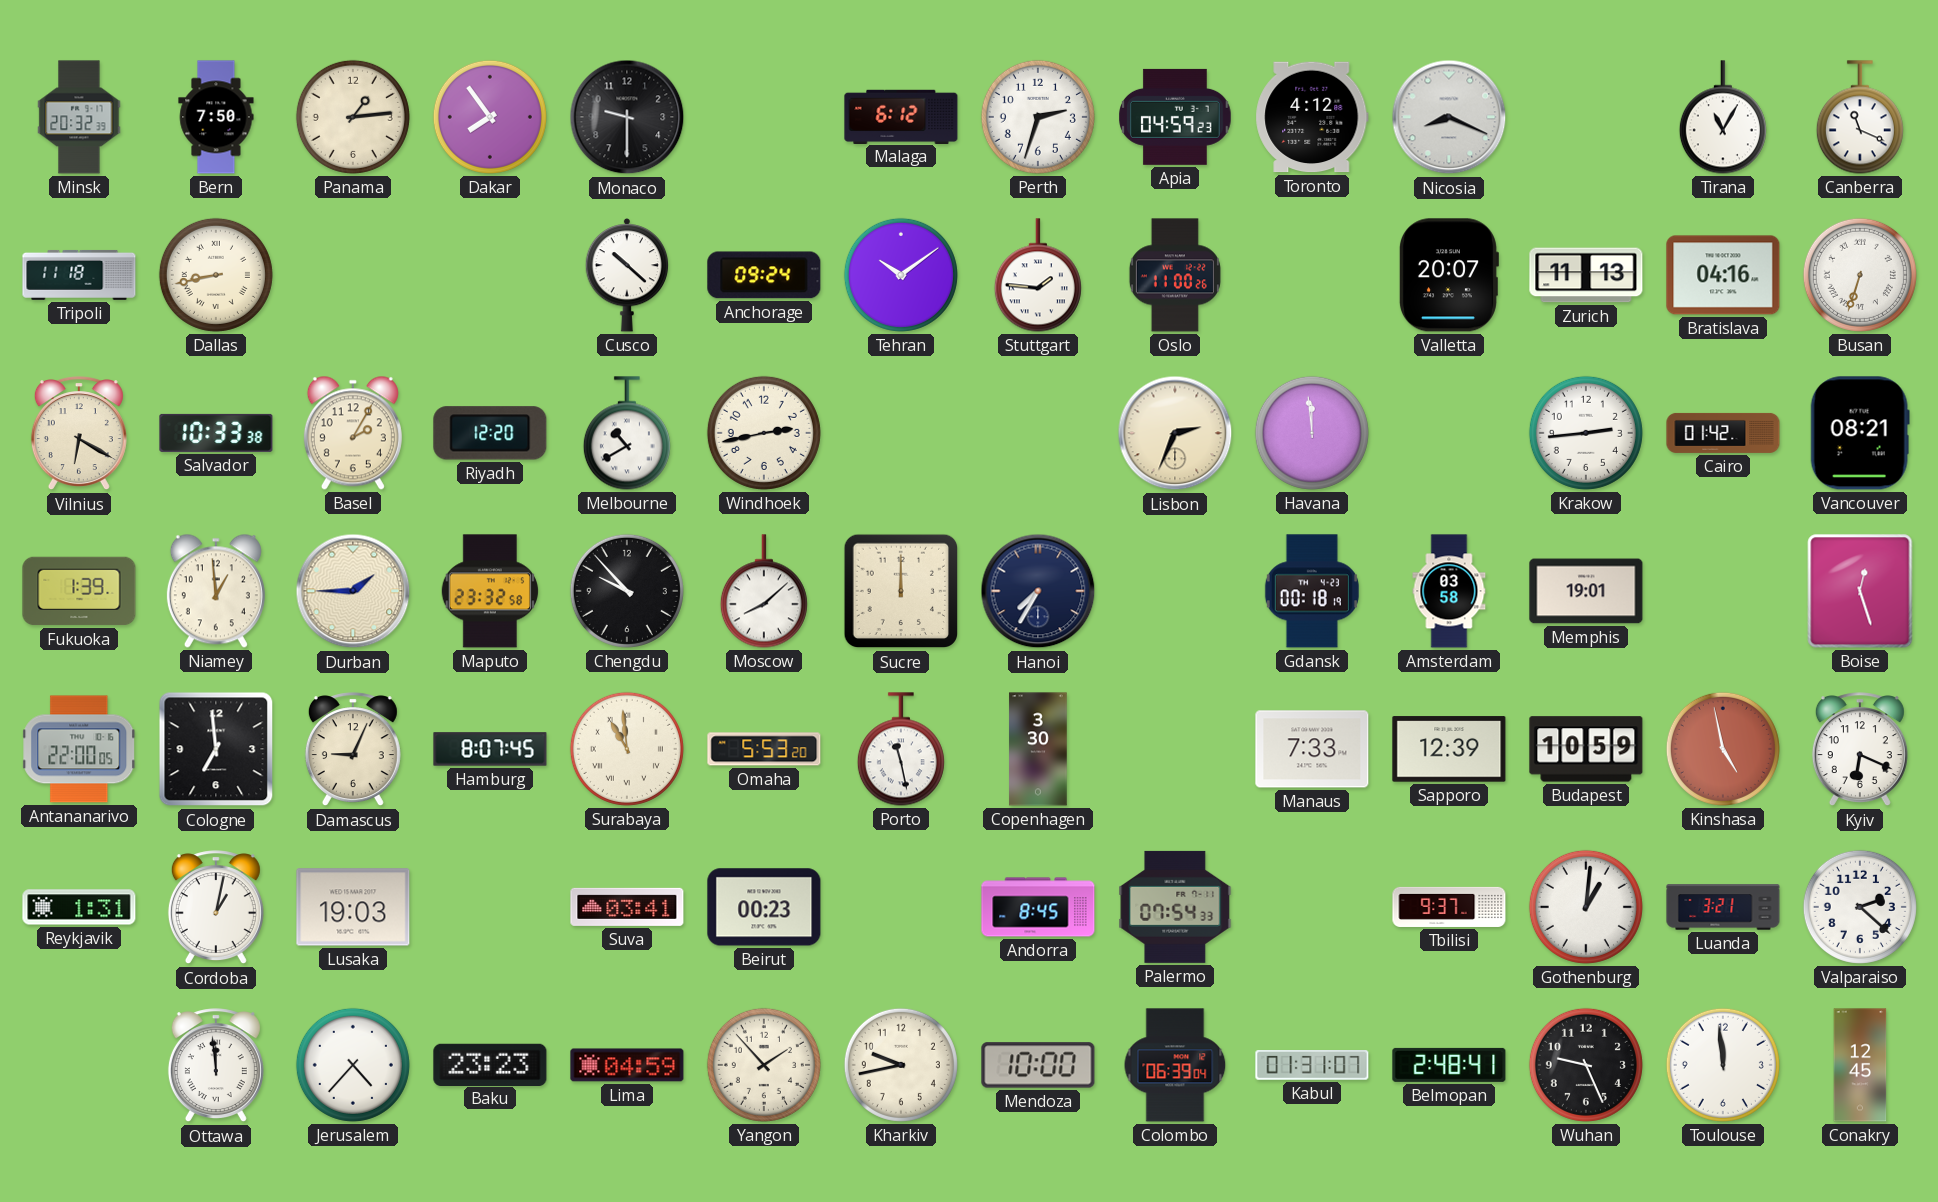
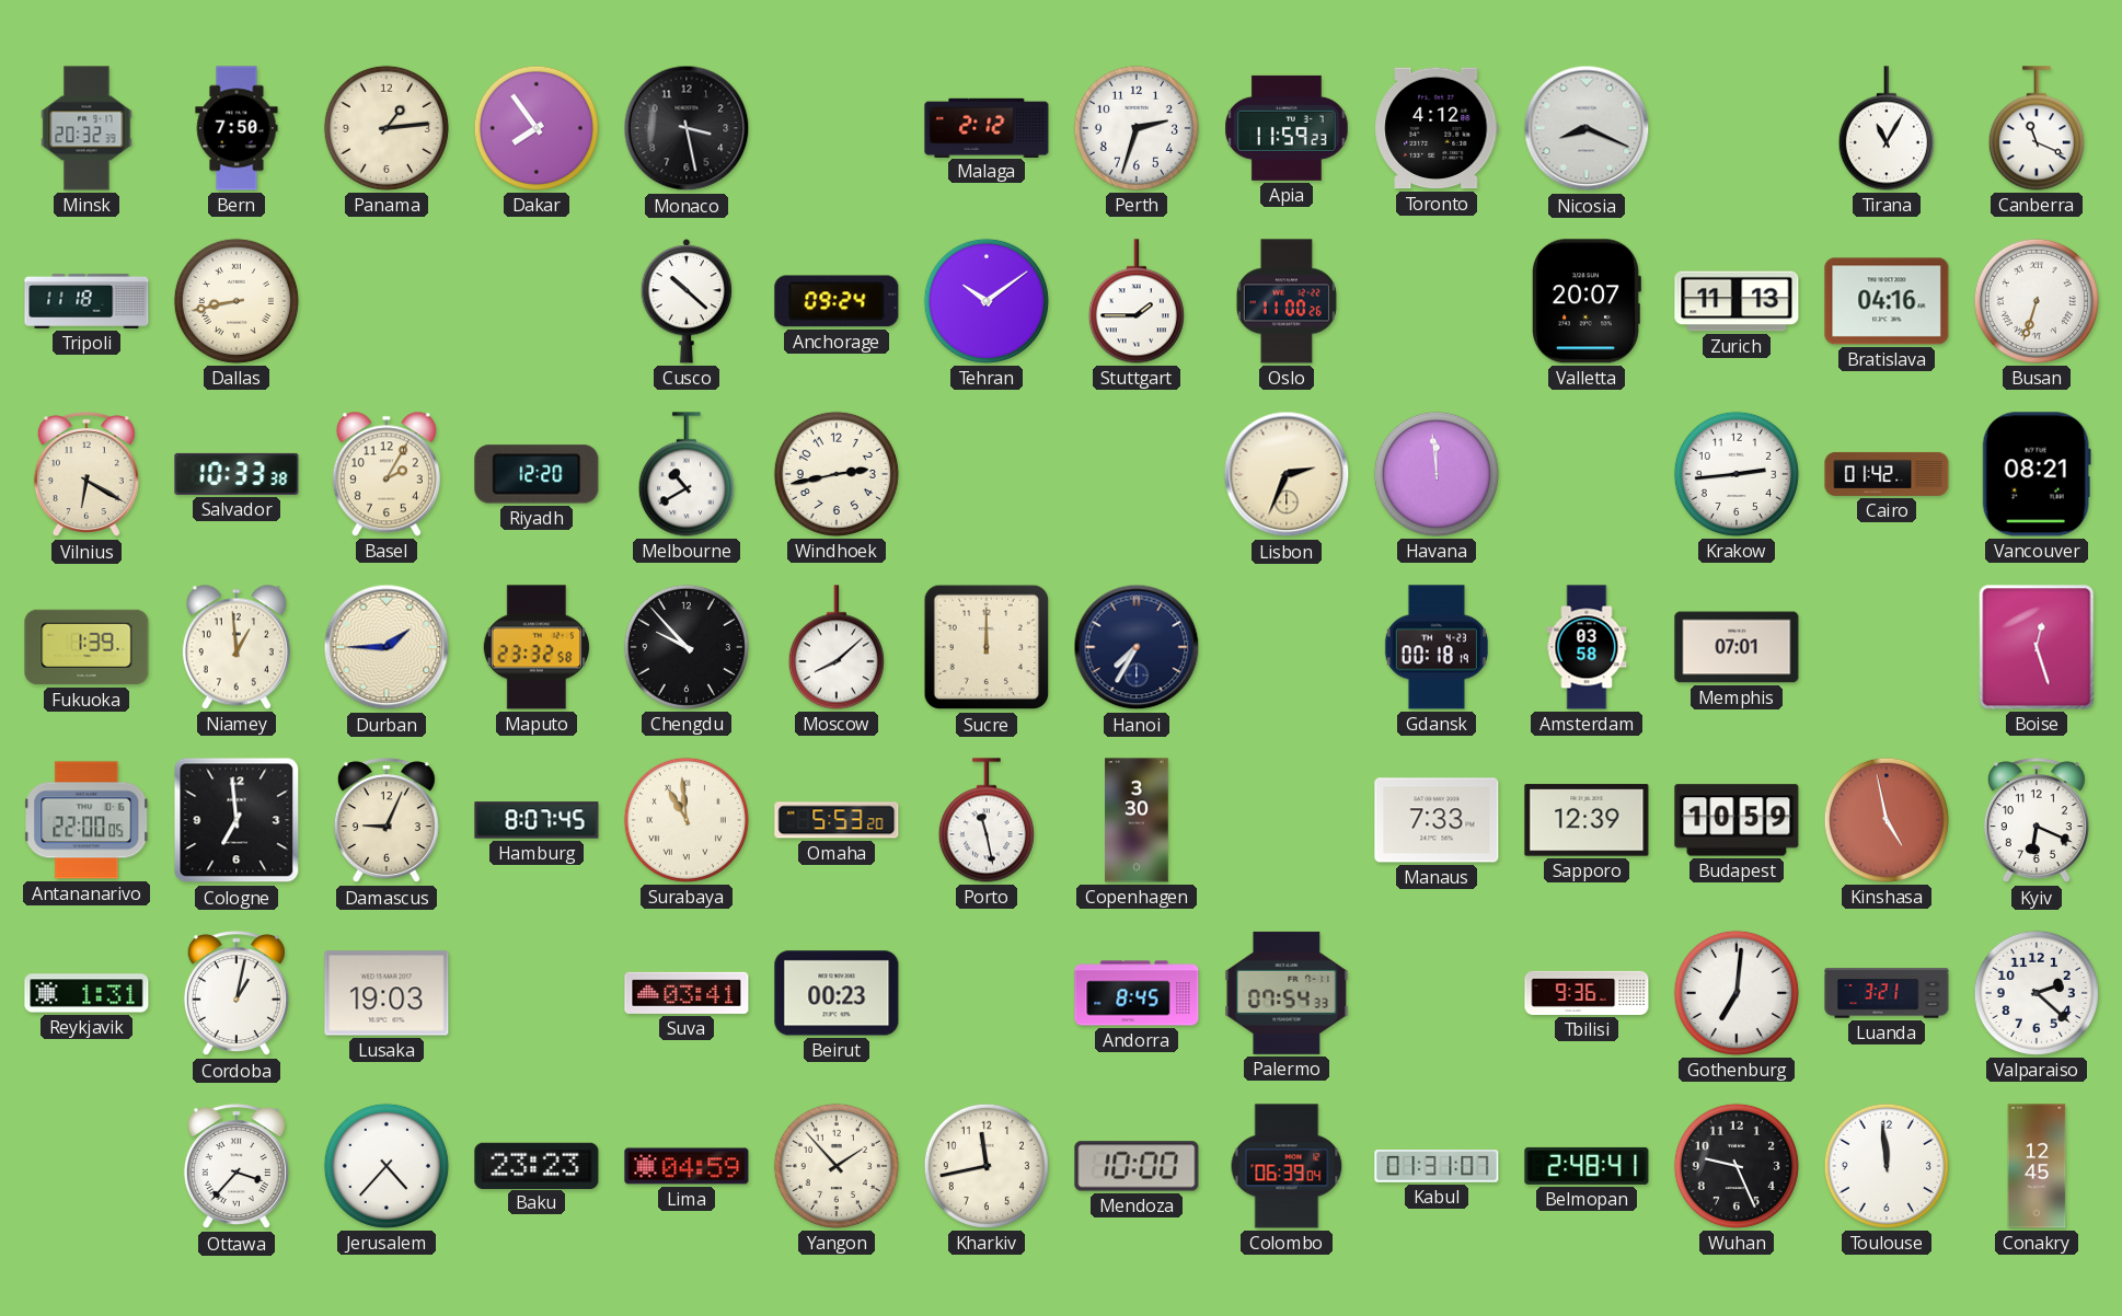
Monaco: 9:30 -> 3:28 (687, 128)
Malaga: 6:12 -> 2:12 (987, 127)
Apia: 04:59 -> 11:59 (1287, 128)
Stuttgart: 1:46 -> 1:45 (1137, 301)
Memphis: 19:01 -> 07:01 (1737, 647)
Tbilisi: 9:37 -> 9:36 (1587, 993)
Gothenburg: 1:01 -> 7:01 (1737, 993)
Ottawa: 11:59 -> 3:37 (237, 1167)
Kharkiv: 9:43 -> 11:43 (987, 1166)
